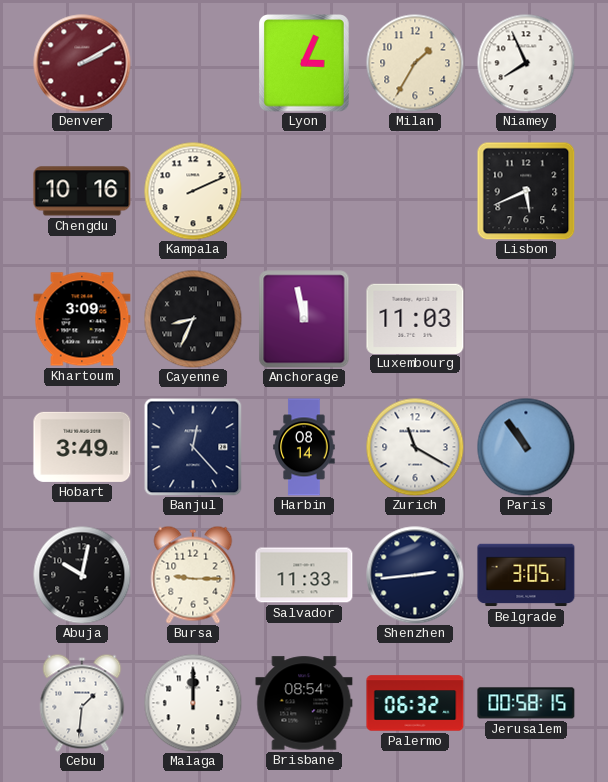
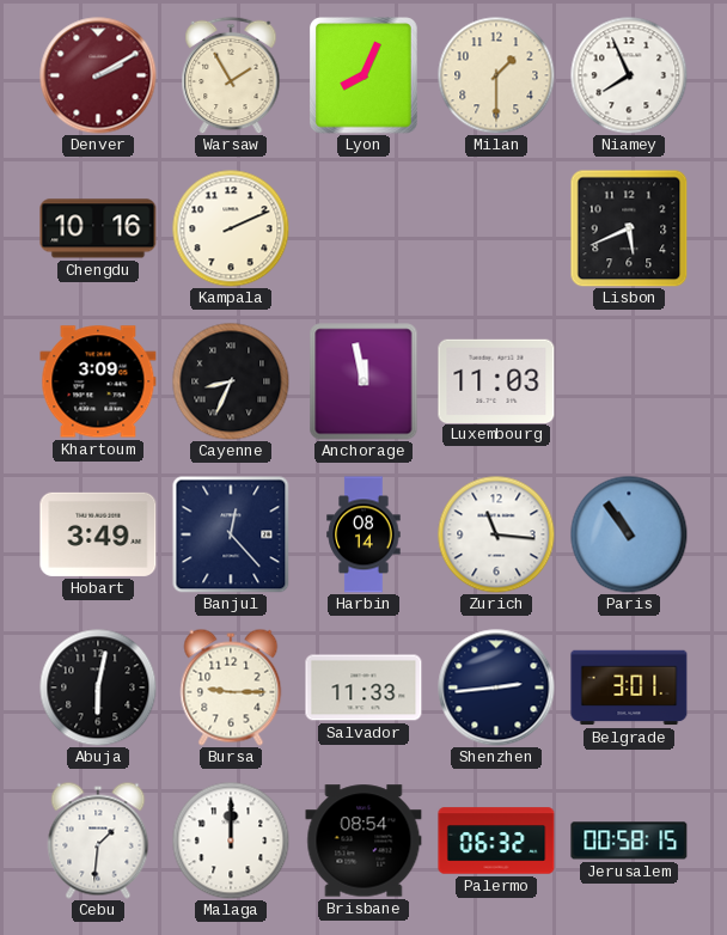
Warsaw: none -> 1:55 (231, 75)
Lyon: 3:04 -> 8:04 (365, 75)
Milan: 1:35 -> 1:30 (496, 75)
Zurich: 11:20 -> 11:16 (496, 534)
Abuja: 10:02 -> 6:02 (98, 687)
Belgrade: 3:05 -> 3:01 (629, 687)
